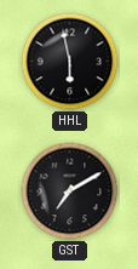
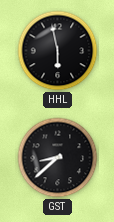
GST: 7:10 -> 8:38 (58, 158)
